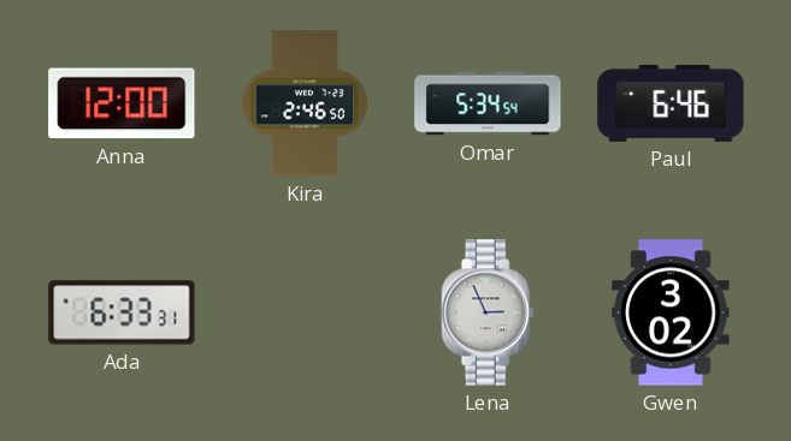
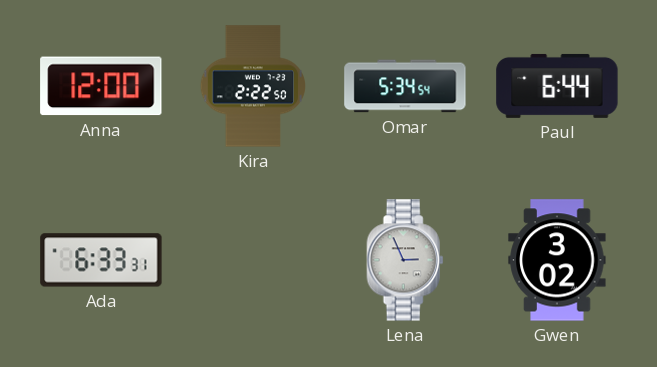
Kira: 2:46 -> 2:22 (252, 86)
Paul: 6:46 -> 6:44 (557, 86)
